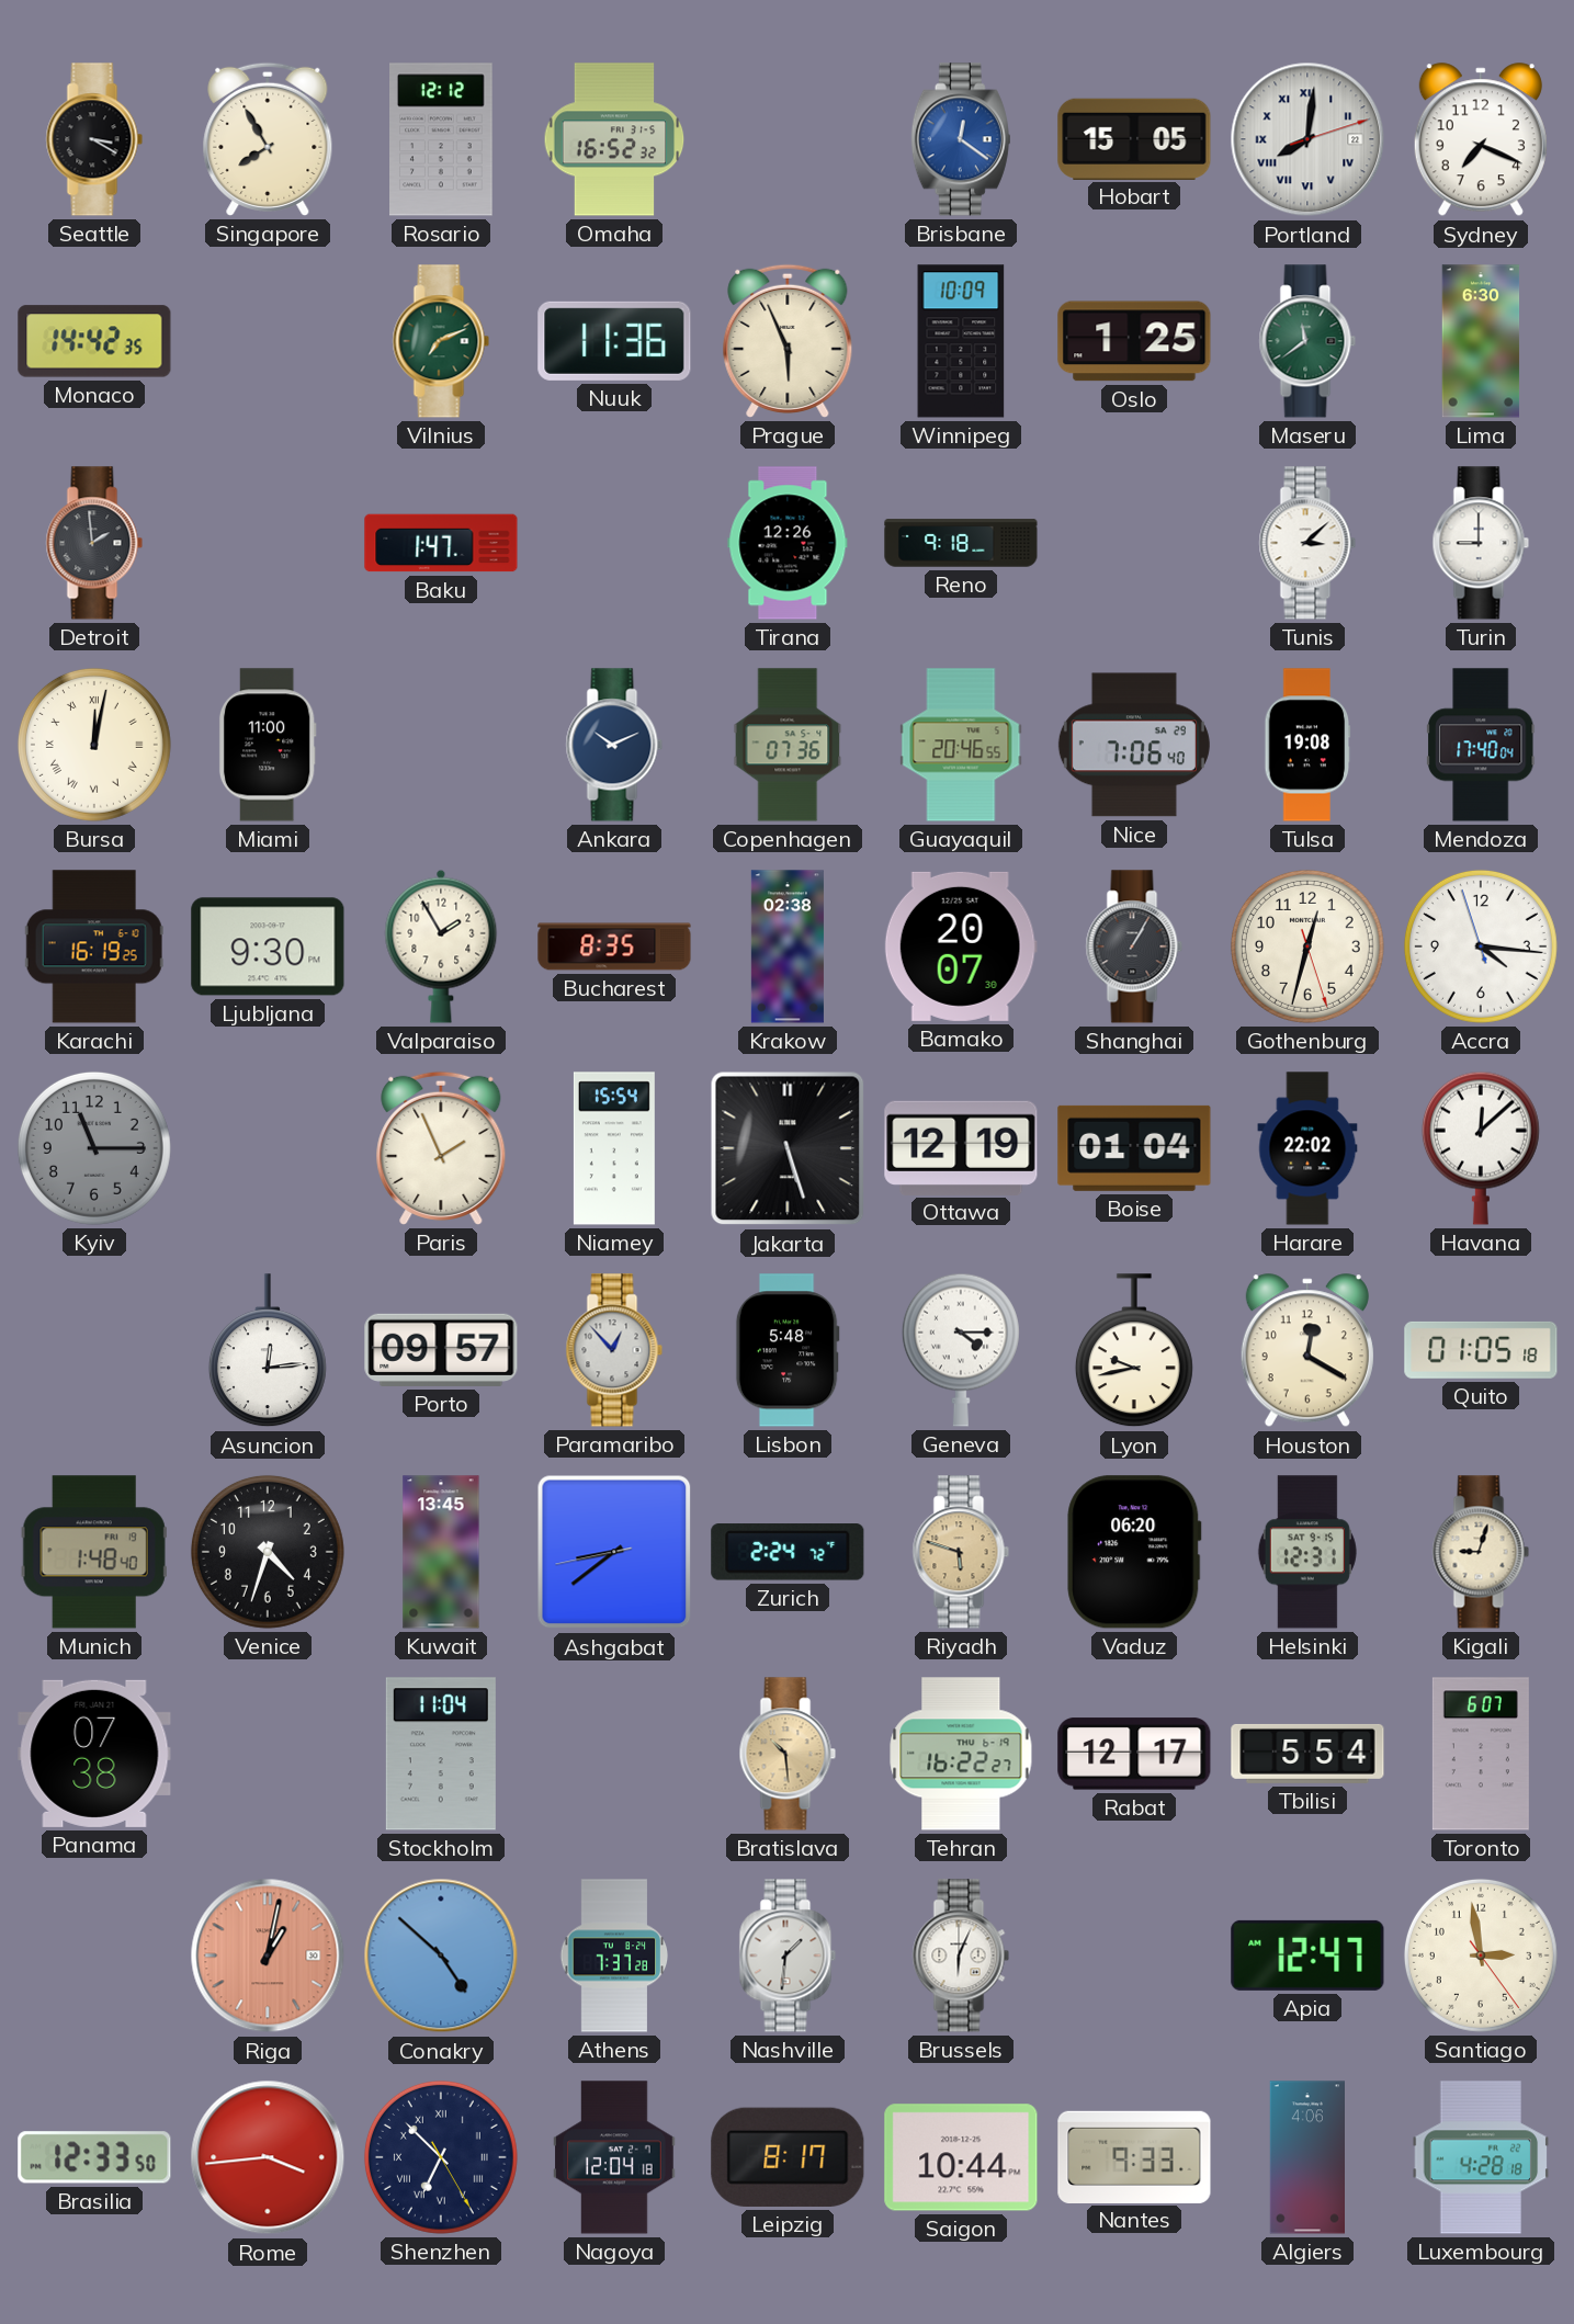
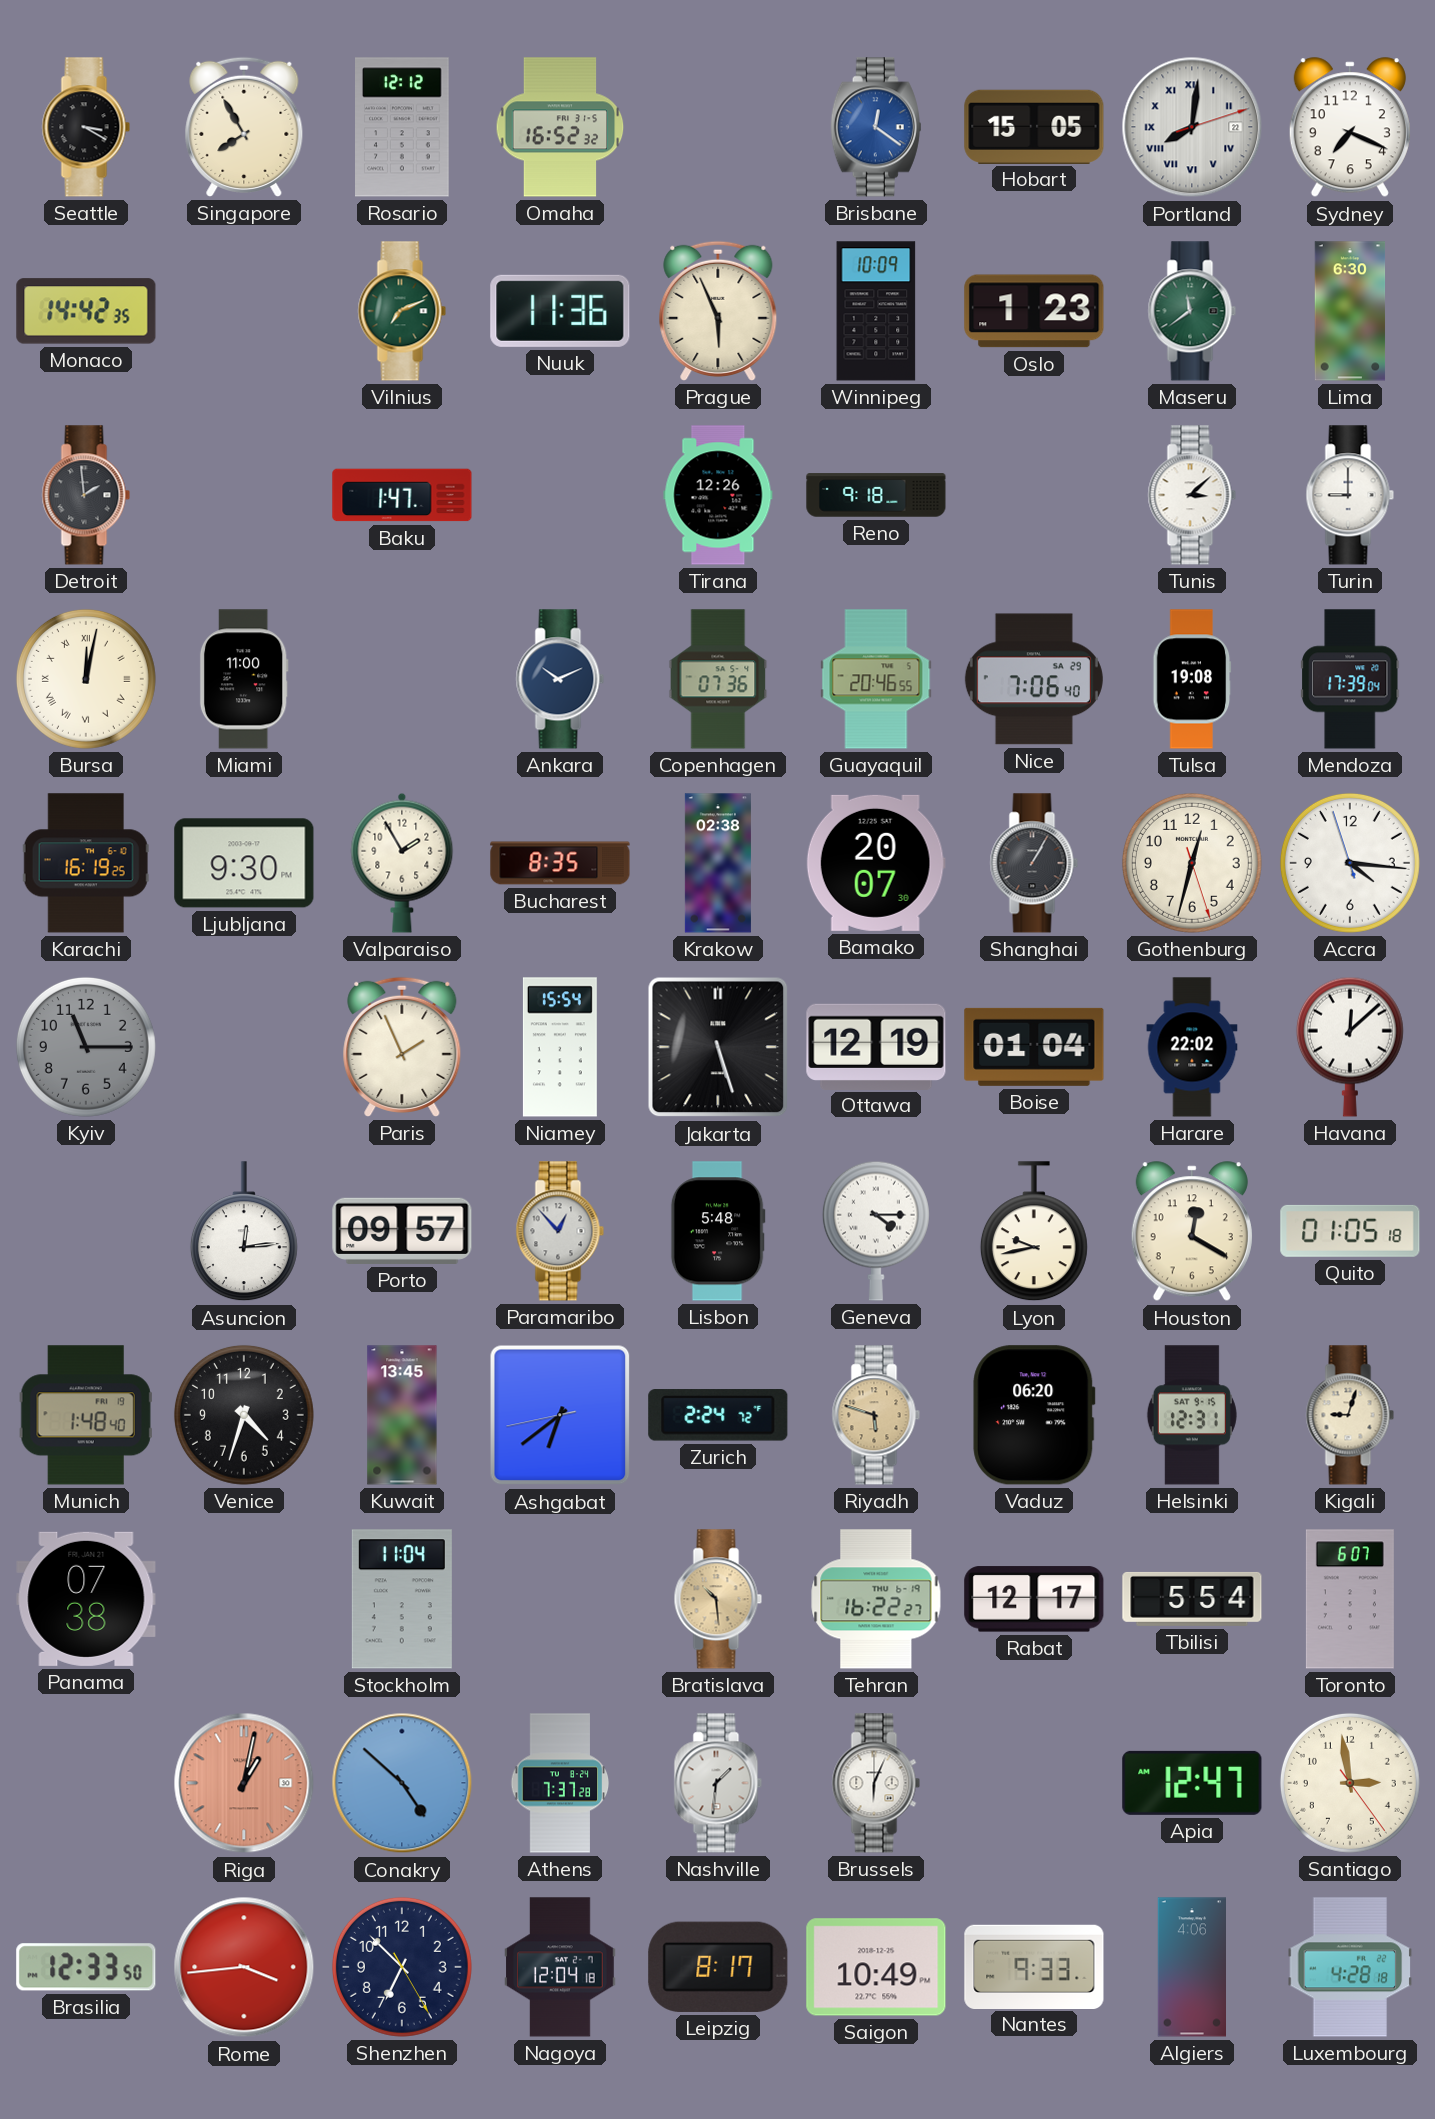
Oslo: 1:25 -> 1:23 (1034, 311)
Mendoza: 17:40 -> 17:39 (1351, 679)
Ashgabat: 8:38 -> 6:38 (560, 1415)
Shenzhen numerals: Roman -> Arabic (402, 1967)
Saigon: 10:44 -> 10:49 (876, 1967)
